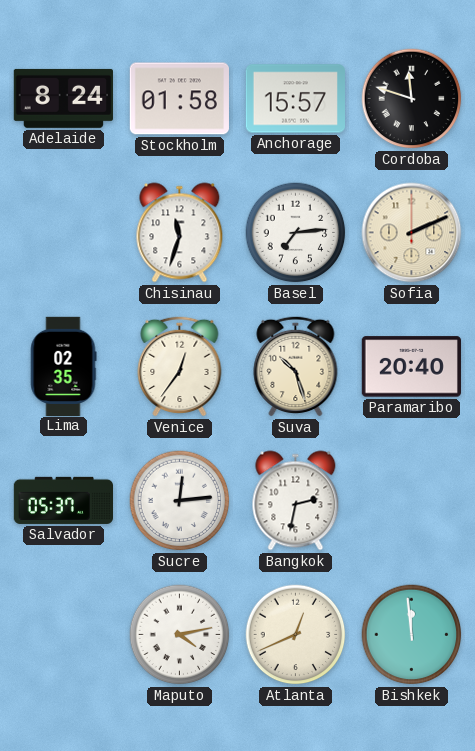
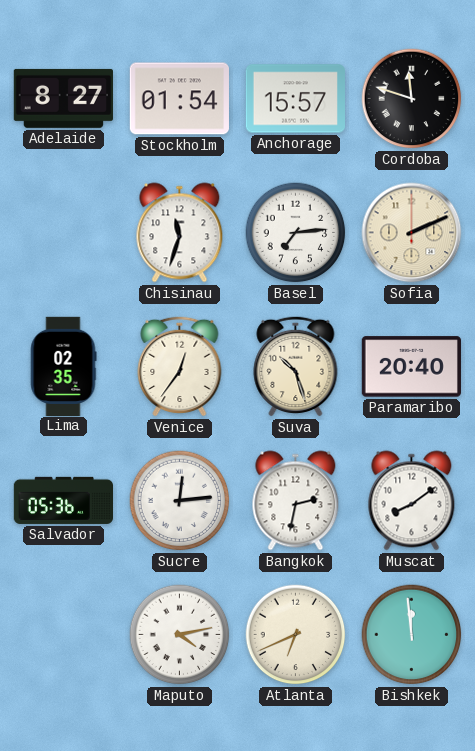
Adelaide: 8:24 -> 8:27 (63, 98)
Stockholm: 01:58 -> 01:54 (179, 99)
Salvador: 05:37 -> 05:36 (63, 500)
Muscat: none -> 8:09 (412, 501)
Atlanta: 12:41 -> 6:41 (296, 635)
